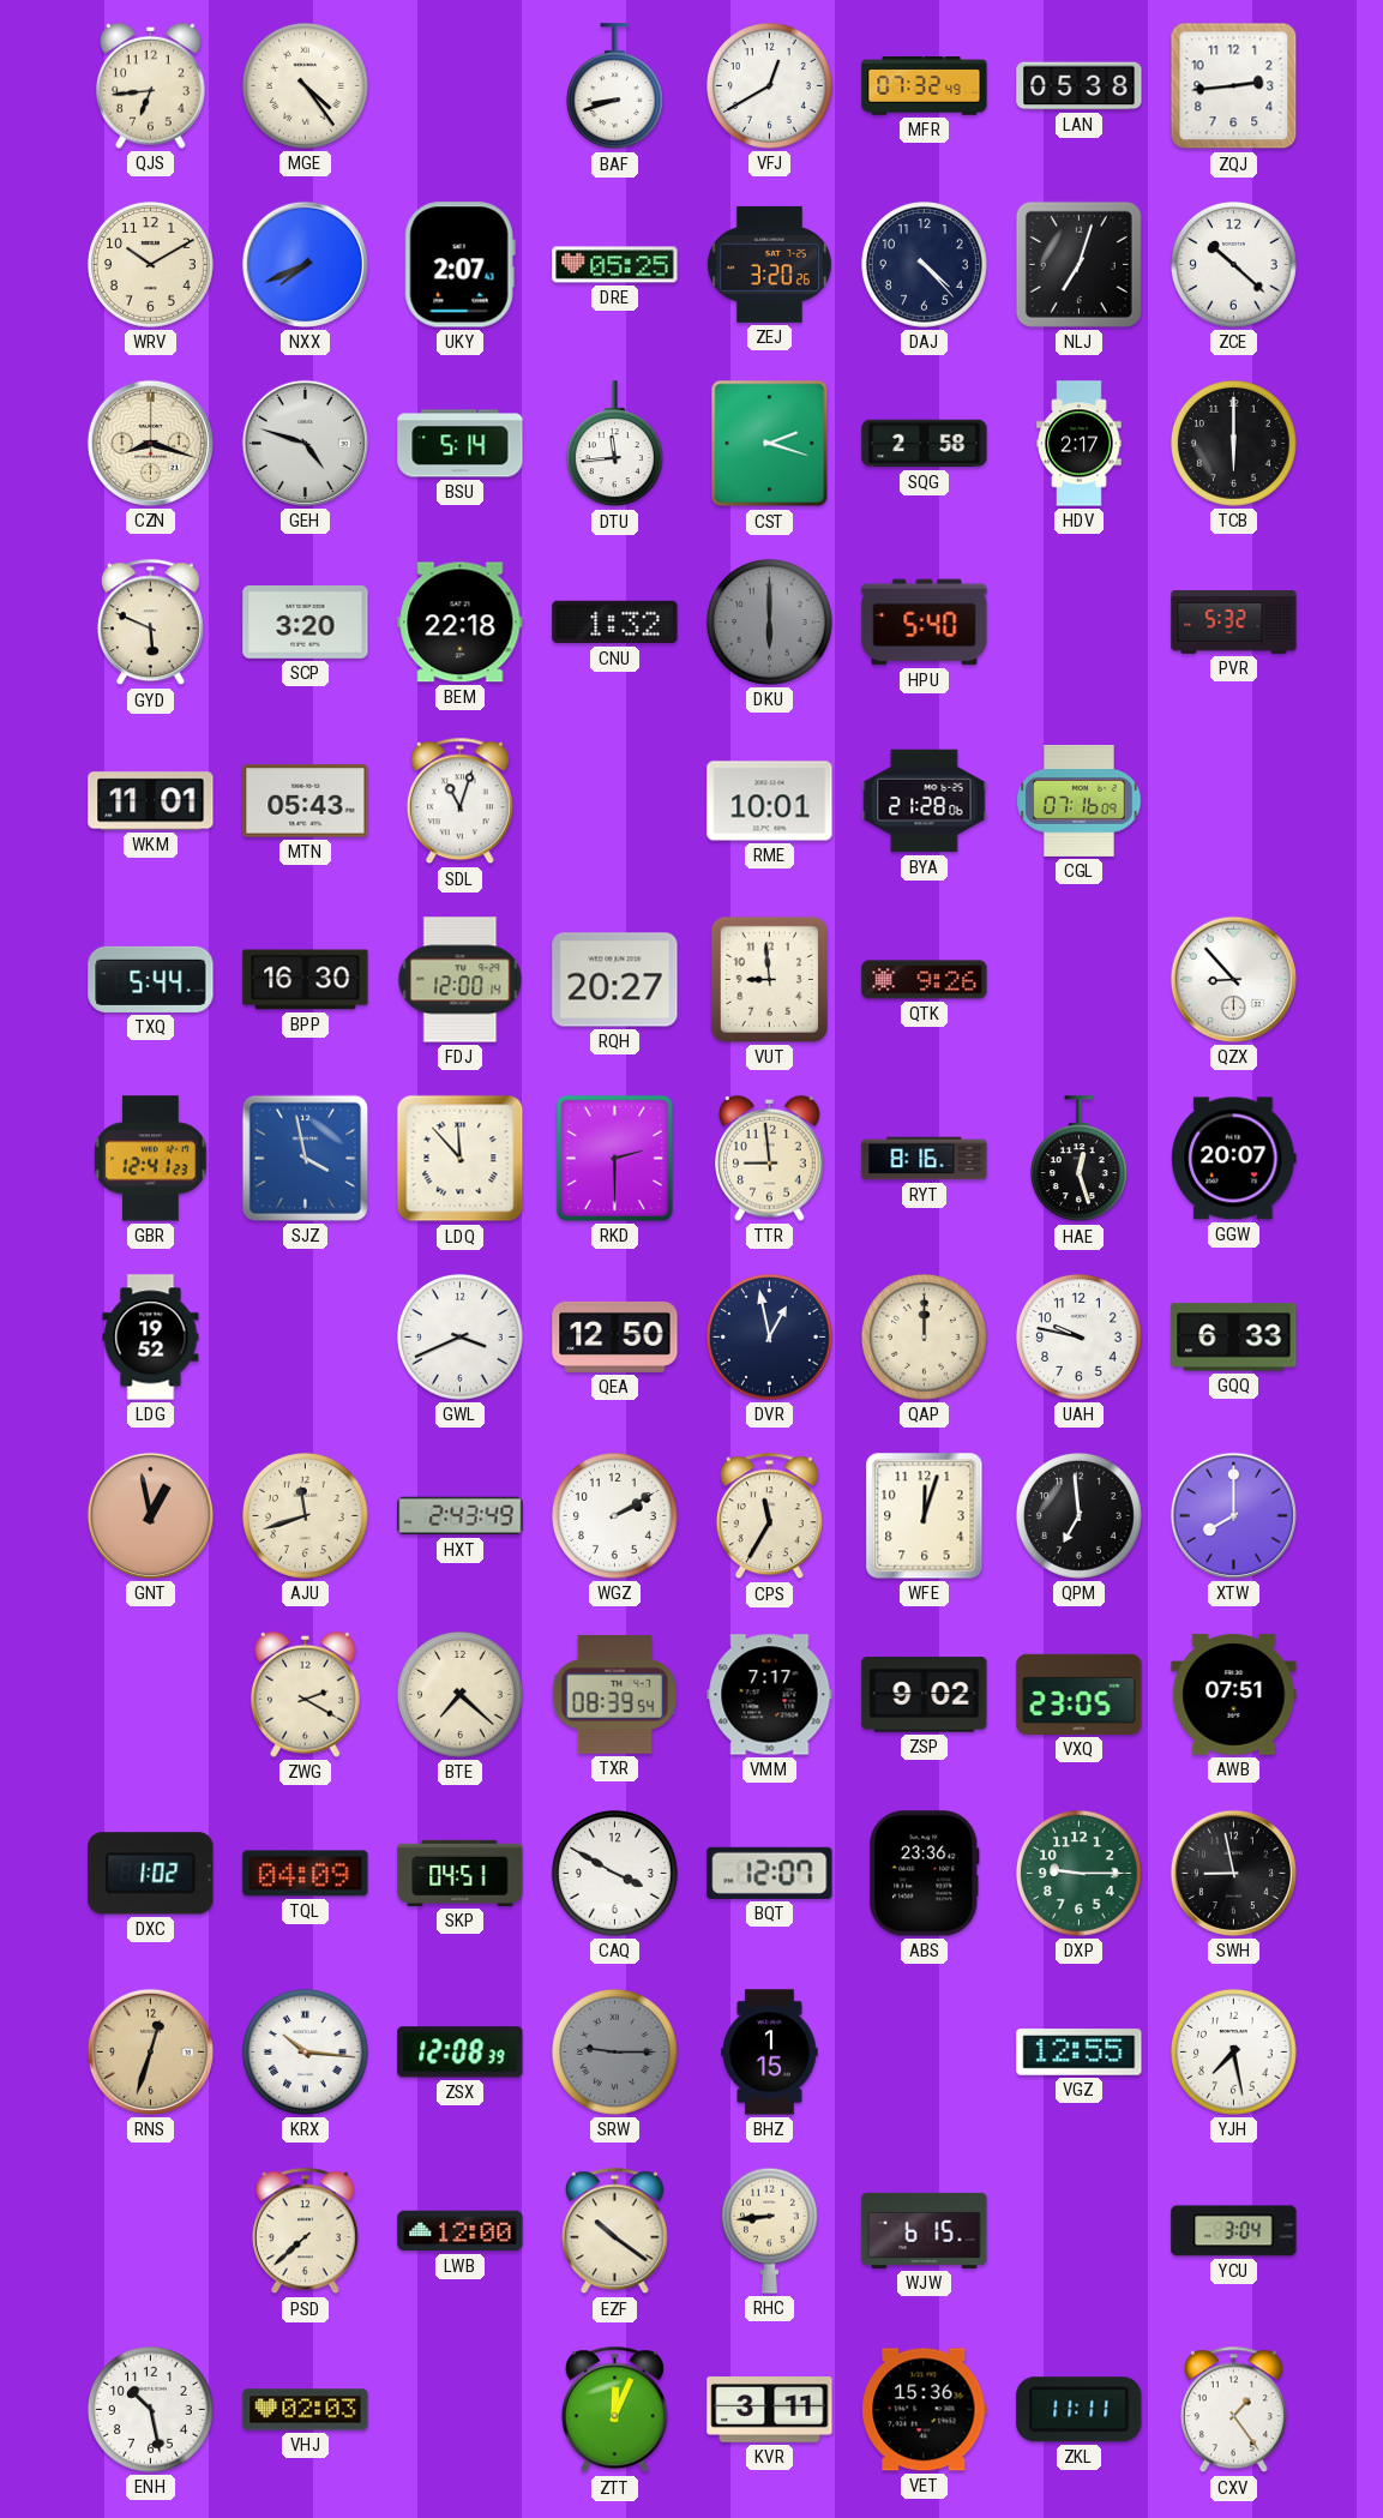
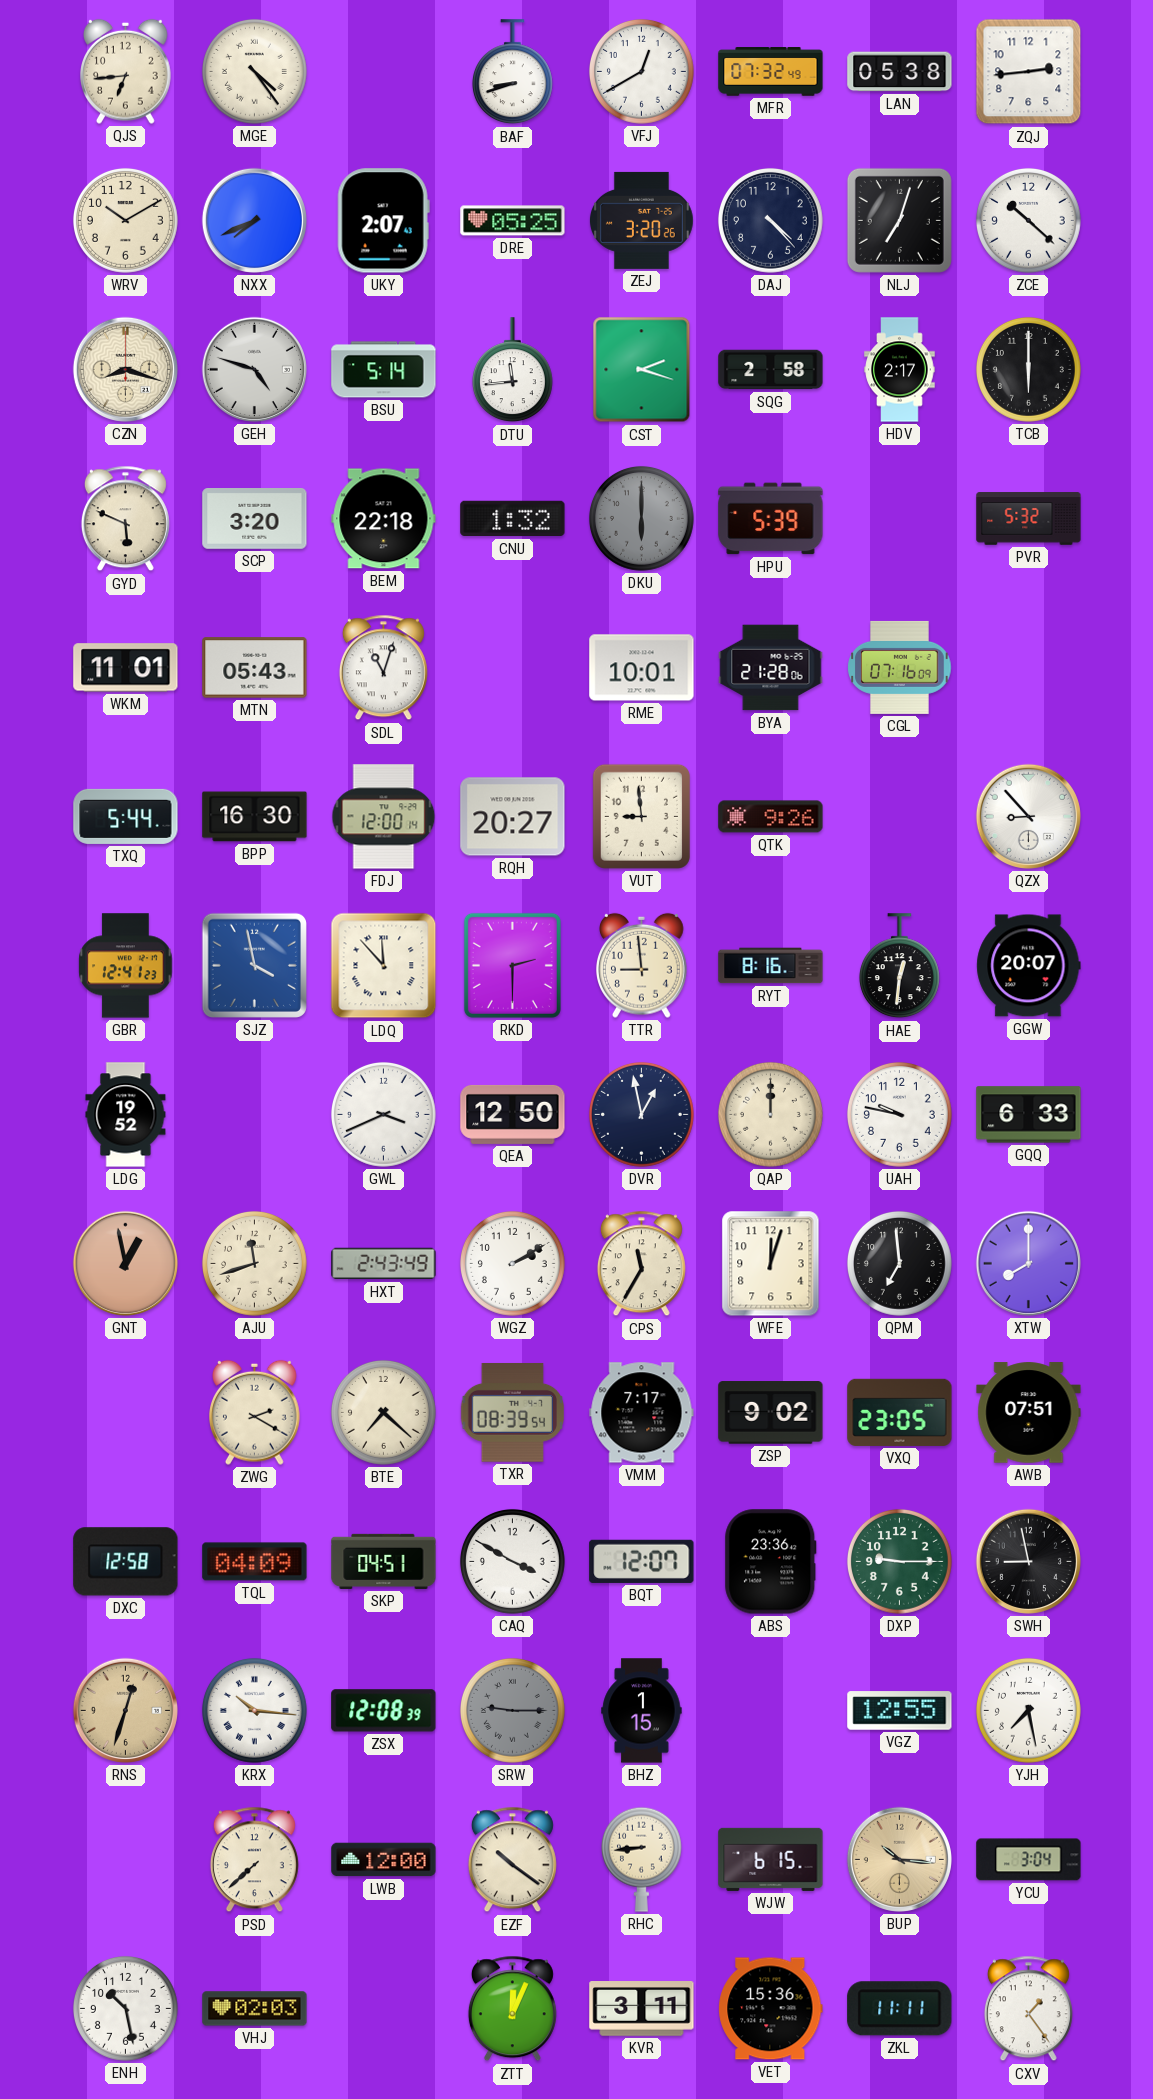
HPU: 5:40 -> 5:39 (771, 519)
HAE: 12:27 -> 12:31 (899, 966)
DXC: 1:02 -> 12:58 (126, 1562)
BUP: none -> 10:16 (899, 1859)
